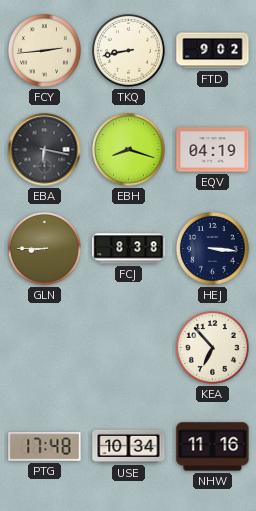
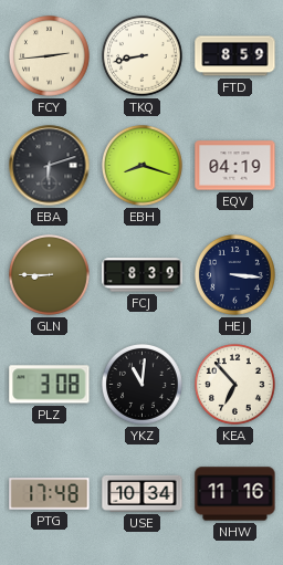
FTD: 9:02 -> 8:59 (235, 56)
EBA: 6:17 -> 6:12 (50, 166)
FCJ: 8:38 -> 8:39 (143, 275)
PLZ: none -> 3:08 (50, 385)
YKZ: none -> 11:01 (143, 385)
